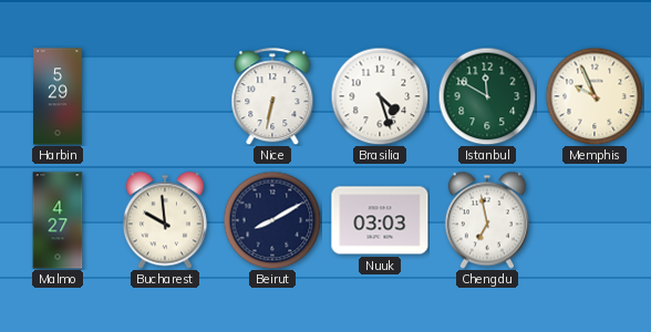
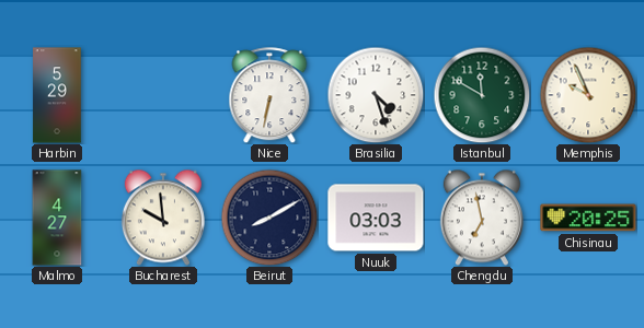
Chisinau: none -> 20:25 (588, 218)
